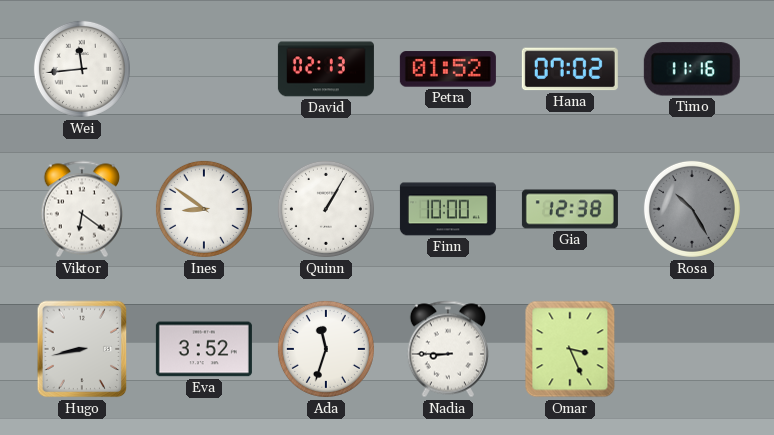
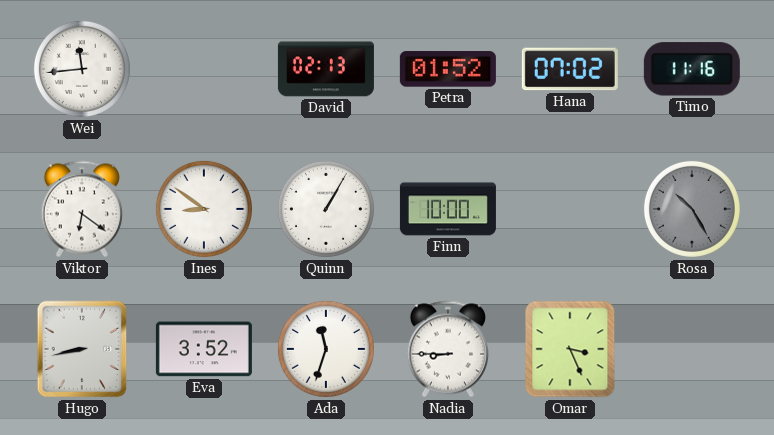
Gia: 12:38 -> none (570, 209)
